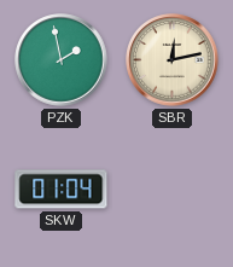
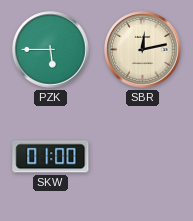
PZK: 1:58 -> 5:45 (51, 50)
SKW: 01:04 -> 01:00 (51, 157)
